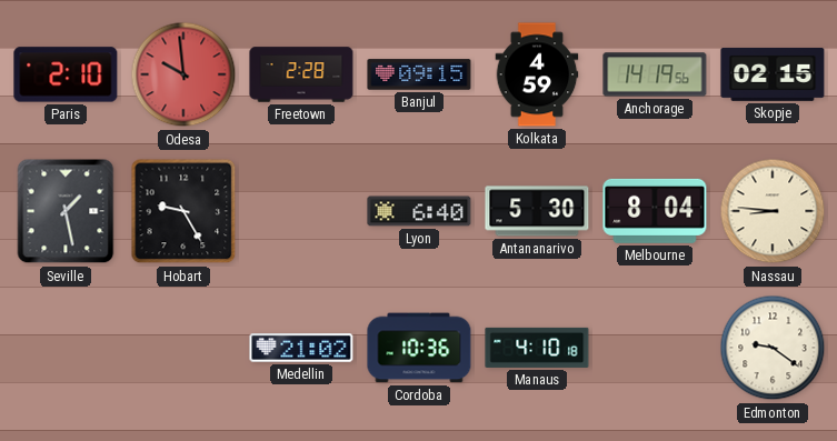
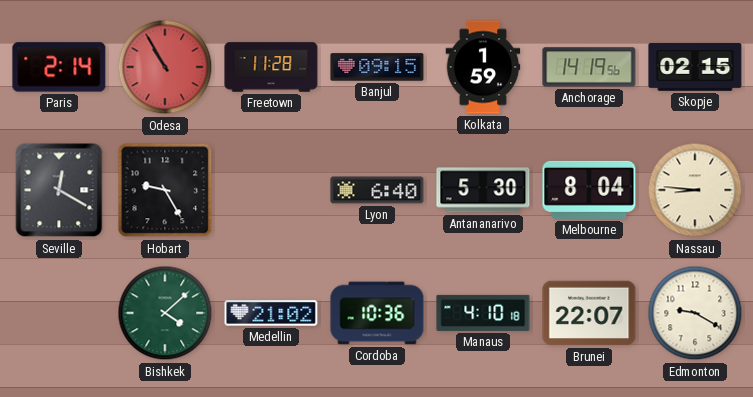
Paris: 2:10 -> 2:14 (59, 67)
Odesa: 9:59 -> 10:55 (165, 67)
Freetown: 2:28 -> 11:28 (271, 67)
Kolkata: 4:59 -> 1:59 (483, 67)
Seville: 1:28 -> 12:20 (59, 190)
Bishkek: none -> 4:08 (165, 313)
Brunei: none -> 22:07 (589, 313)
Edmonton: 9:21 -> 9:20 (695, 313)
